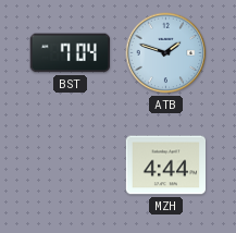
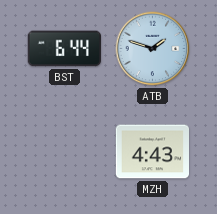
BST: 7:04 -> 6:44 (64, 49)
MZH: 4:44 -> 4:43 (153, 152)
